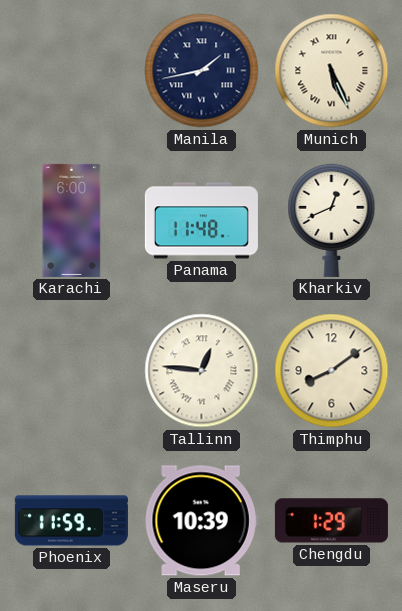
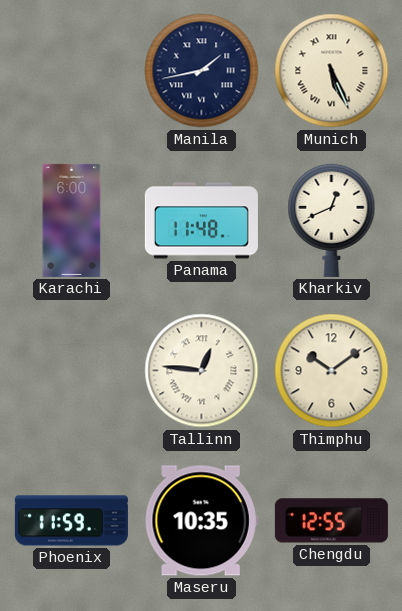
Thimphu: 8:09 -> 10:09 (332, 371)
Maseru: 10:39 -> 10:35 (201, 521)
Chengdu: 1:29 -> 12:55 (331, 521)
